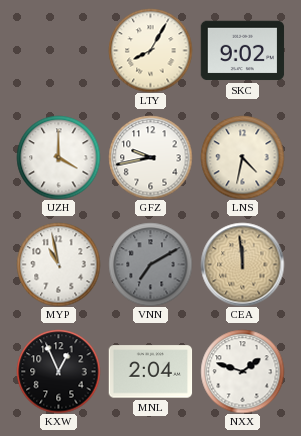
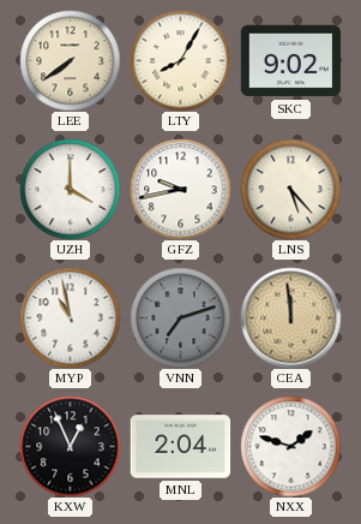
LEE: none -> 7:39 (70, 60)
LNS: 4:32 -> 5:23 (290, 189)
VNN: 7:10 -> 7:12 (180, 317)
